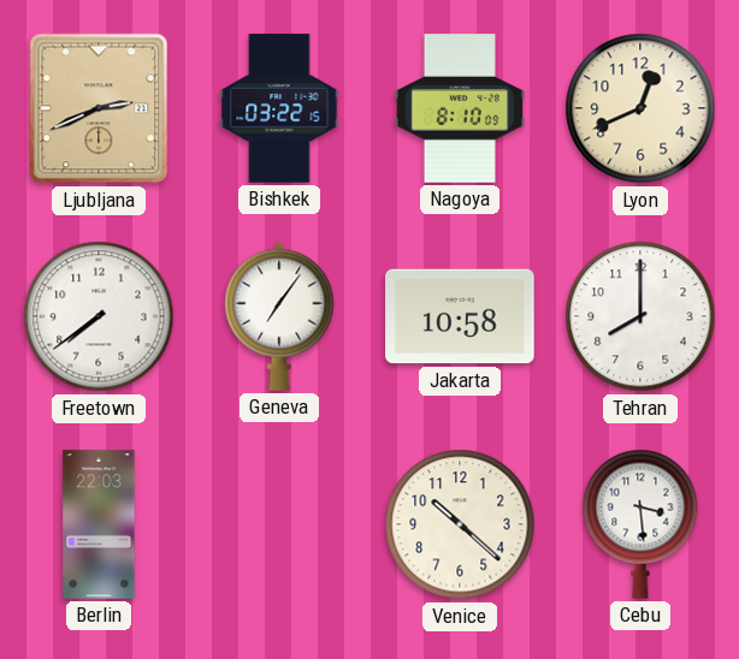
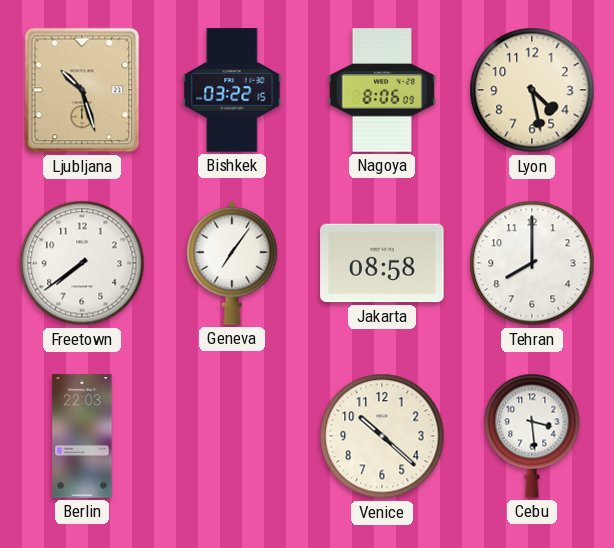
Ljubljana: 2:41 -> 10:27 (82, 90)
Nagoya: 8:10 -> 8:06 (382, 90)
Lyon: 12:41 -> 4:28 (532, 90)
Jakarta: 10:58 -> 08:58 (382, 263)
